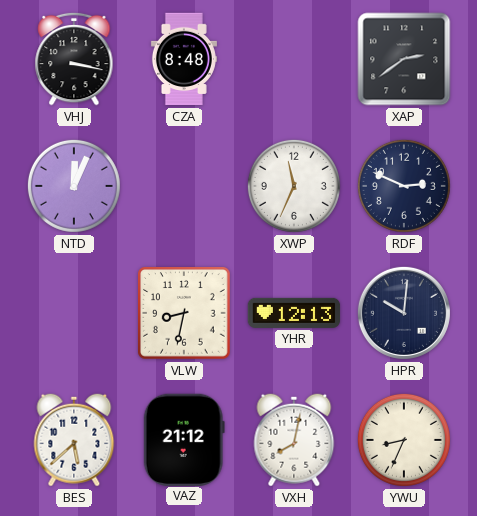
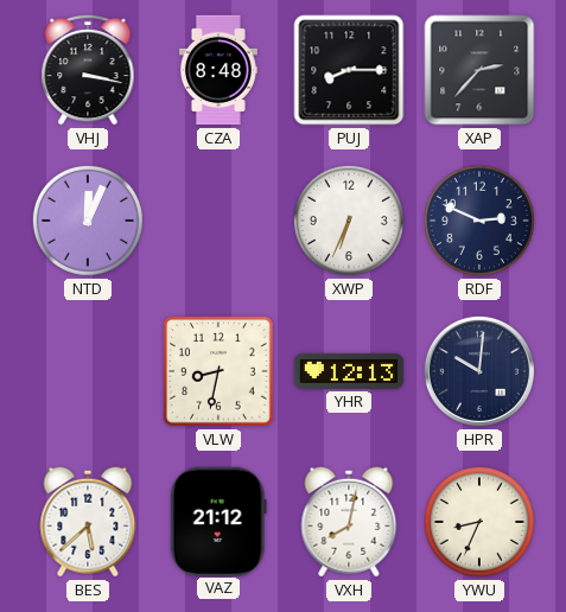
PUJ: none -> 8:15 (349, 70)
XAP: 2:39 -> 2:37 (479, 70)
XWP: 11:34 -> 6:34 (349, 221)
